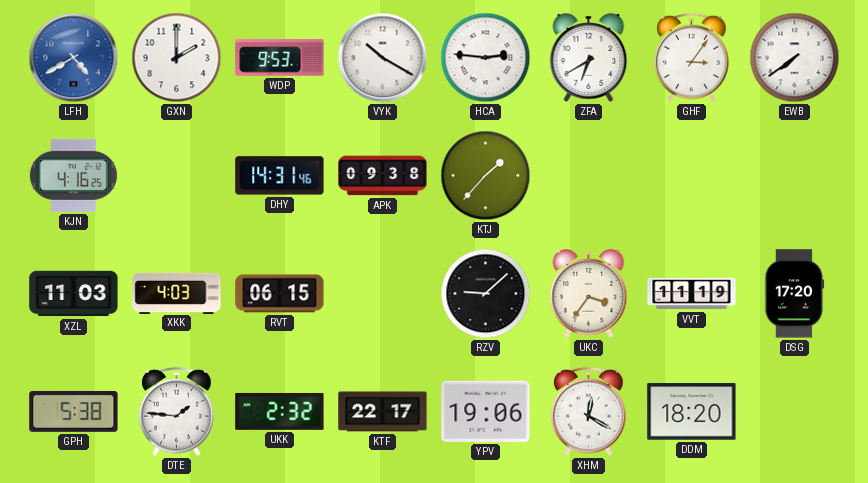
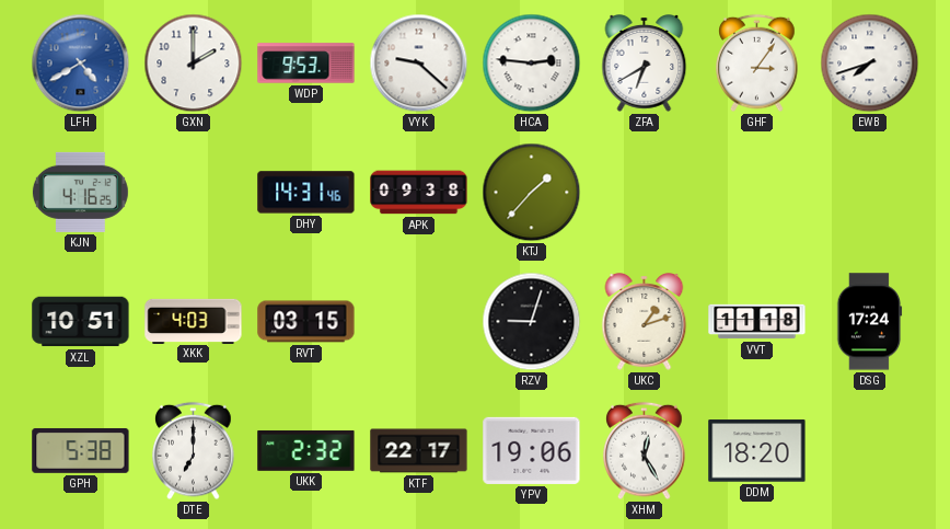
VYK: 10:20 -> 9:22 (419, 64)
EWB: 7:39 -> 7:42 (870, 64)
XZL: 11:03 -> 10:51 (81, 322)
RVT: 06:15 -> 03:15 (306, 322)
RZV: 9:08 -> 9:03 (532, 322)
UKC: 3:36 -> 1:12 (645, 322)
VVT: 11:19 -> 11:18 (757, 322)
DSG: 17:20 -> 17:24 (869, 322)
DTE: 1:46 -> 7:00 (194, 451)
XHM: 12:20 -> 12:25 (645, 451)
